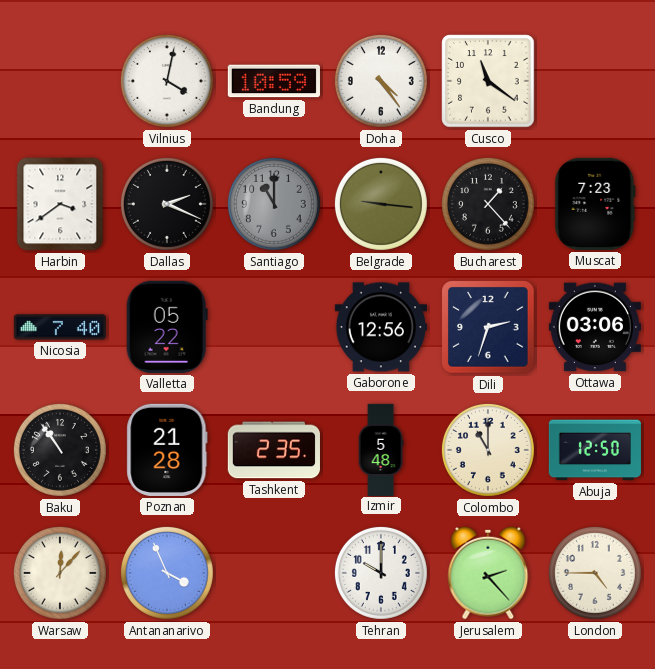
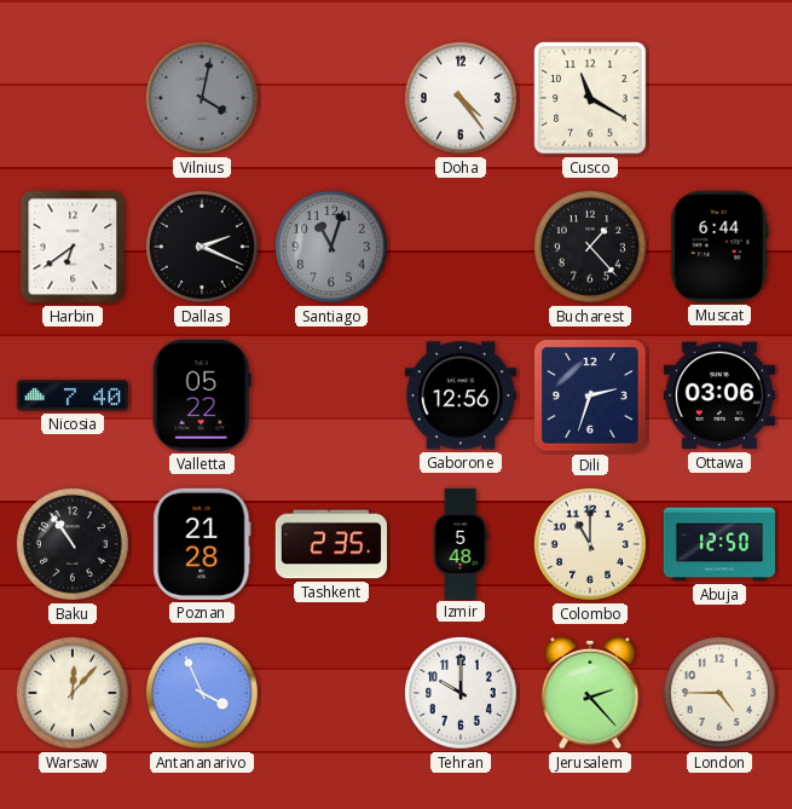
Vilnius dial: white -> grey (202, 98)
Bandung: 10:59 -> none (274, 81)
Cusco: 11:21 -> 11:20 (590, 98)
Harbin: 3:39 -> 6:39 (73, 247)
Santiago: 11:00 -> 11:03 (331, 247)
Belgrade: 9:16 -> none (381, 204)
Muscat: 7:23 -> 6:44 (719, 247)
